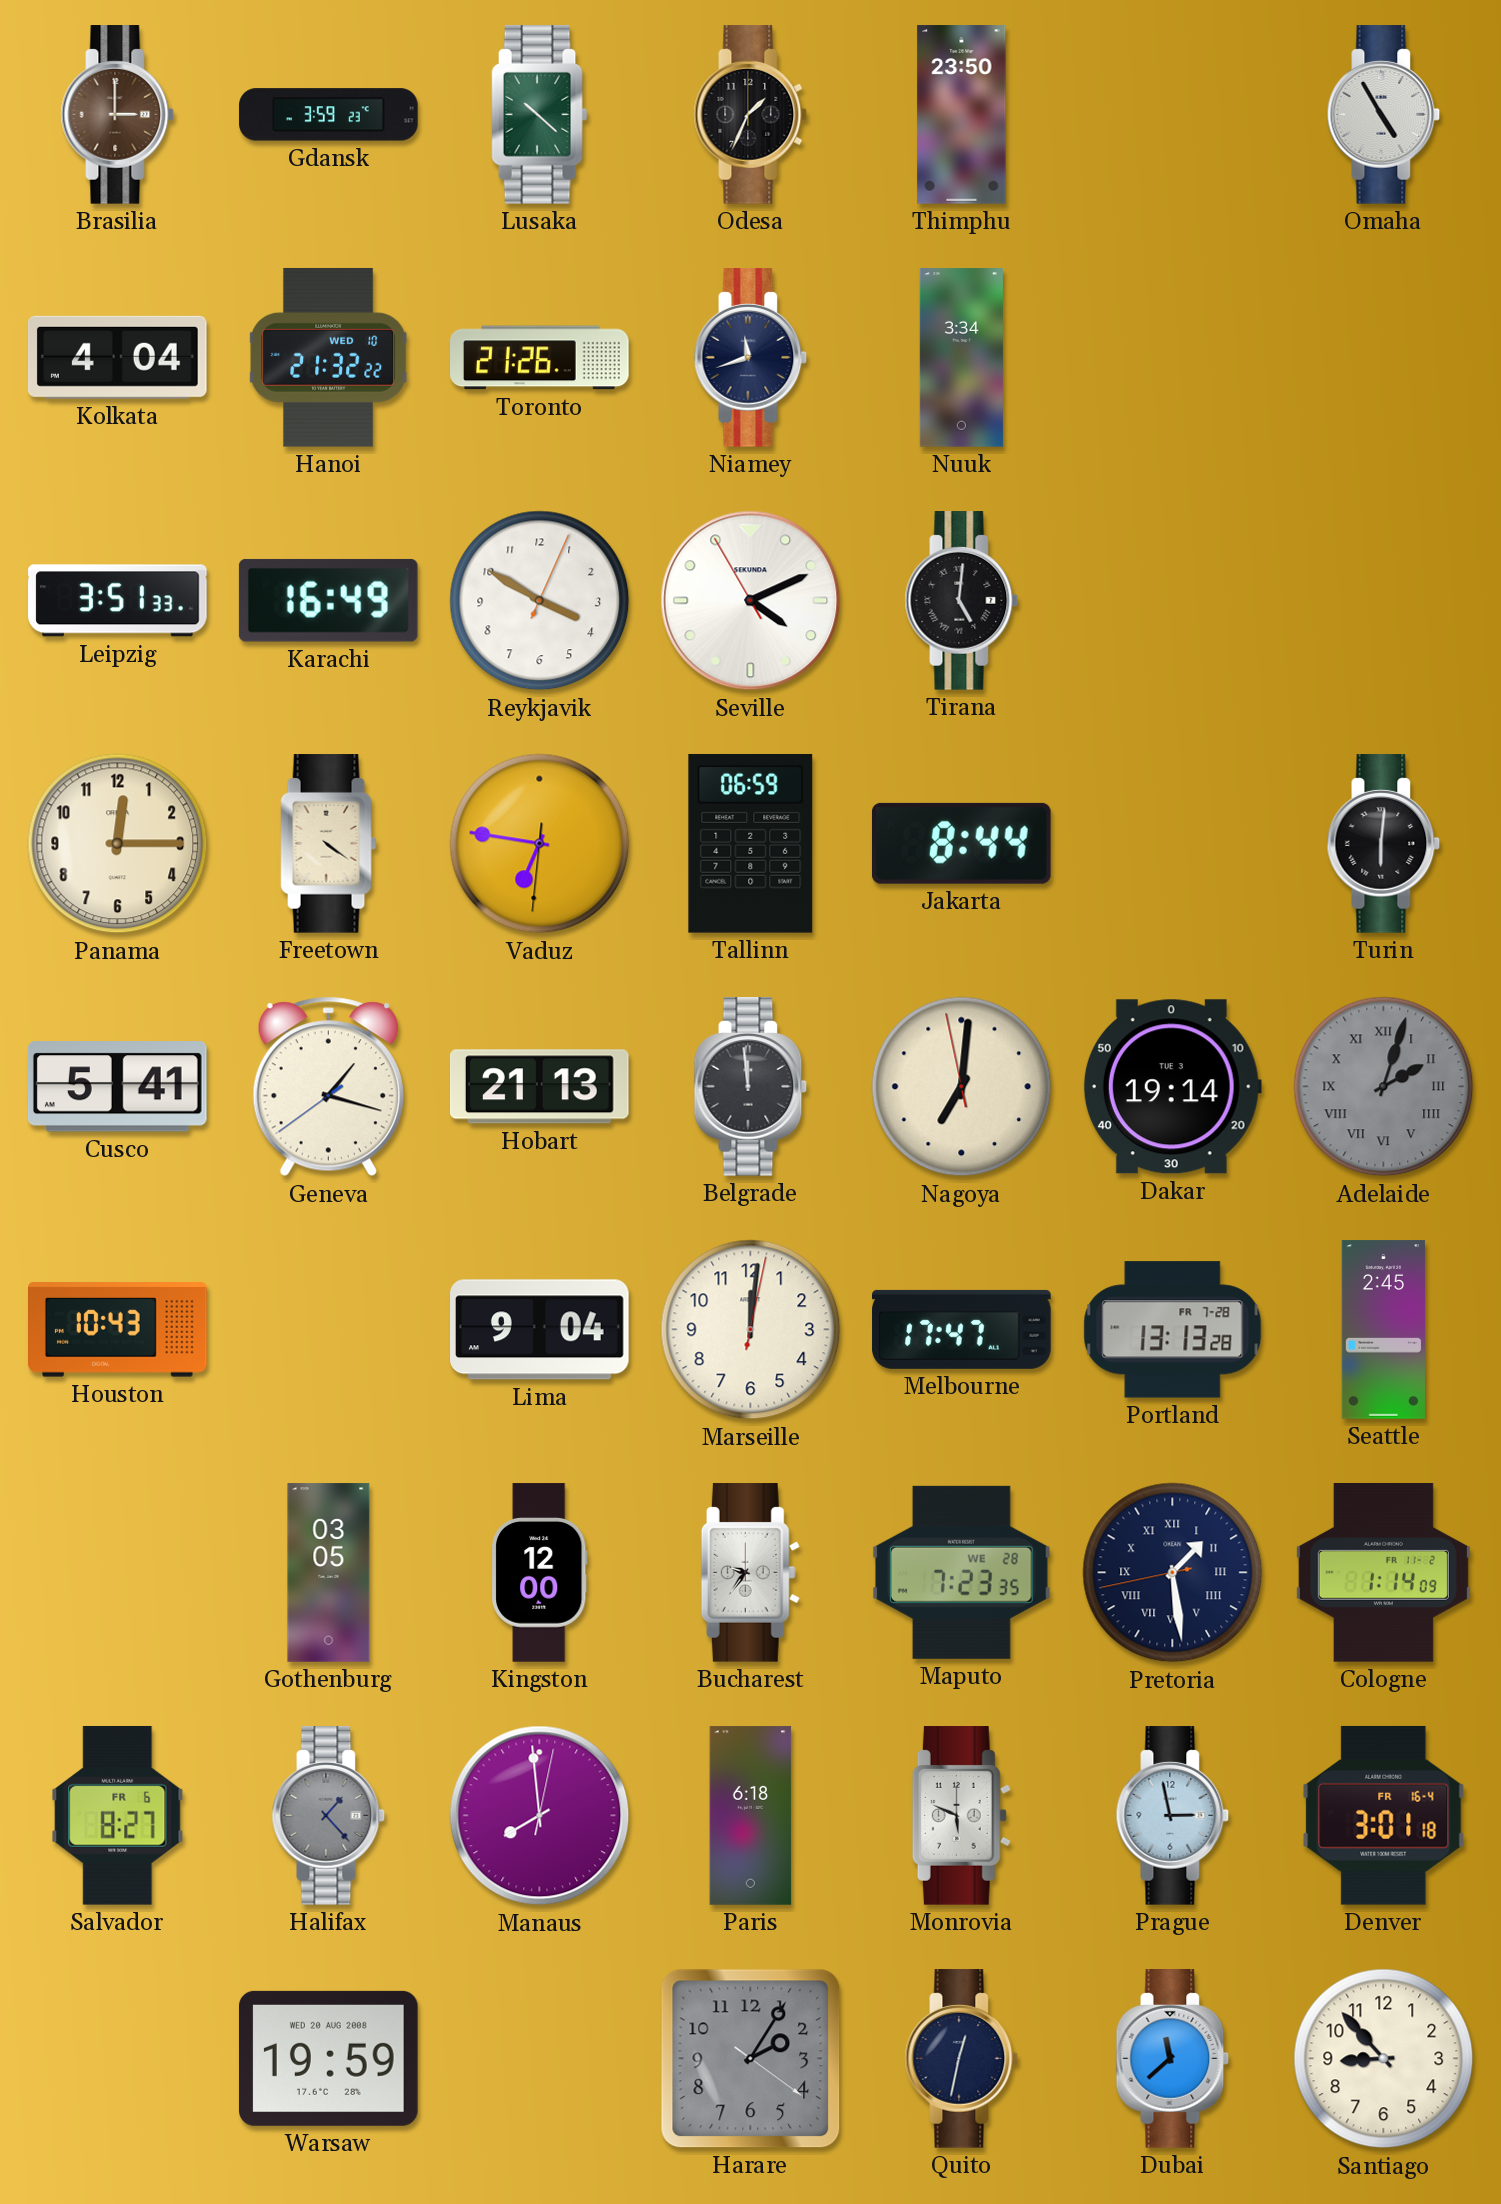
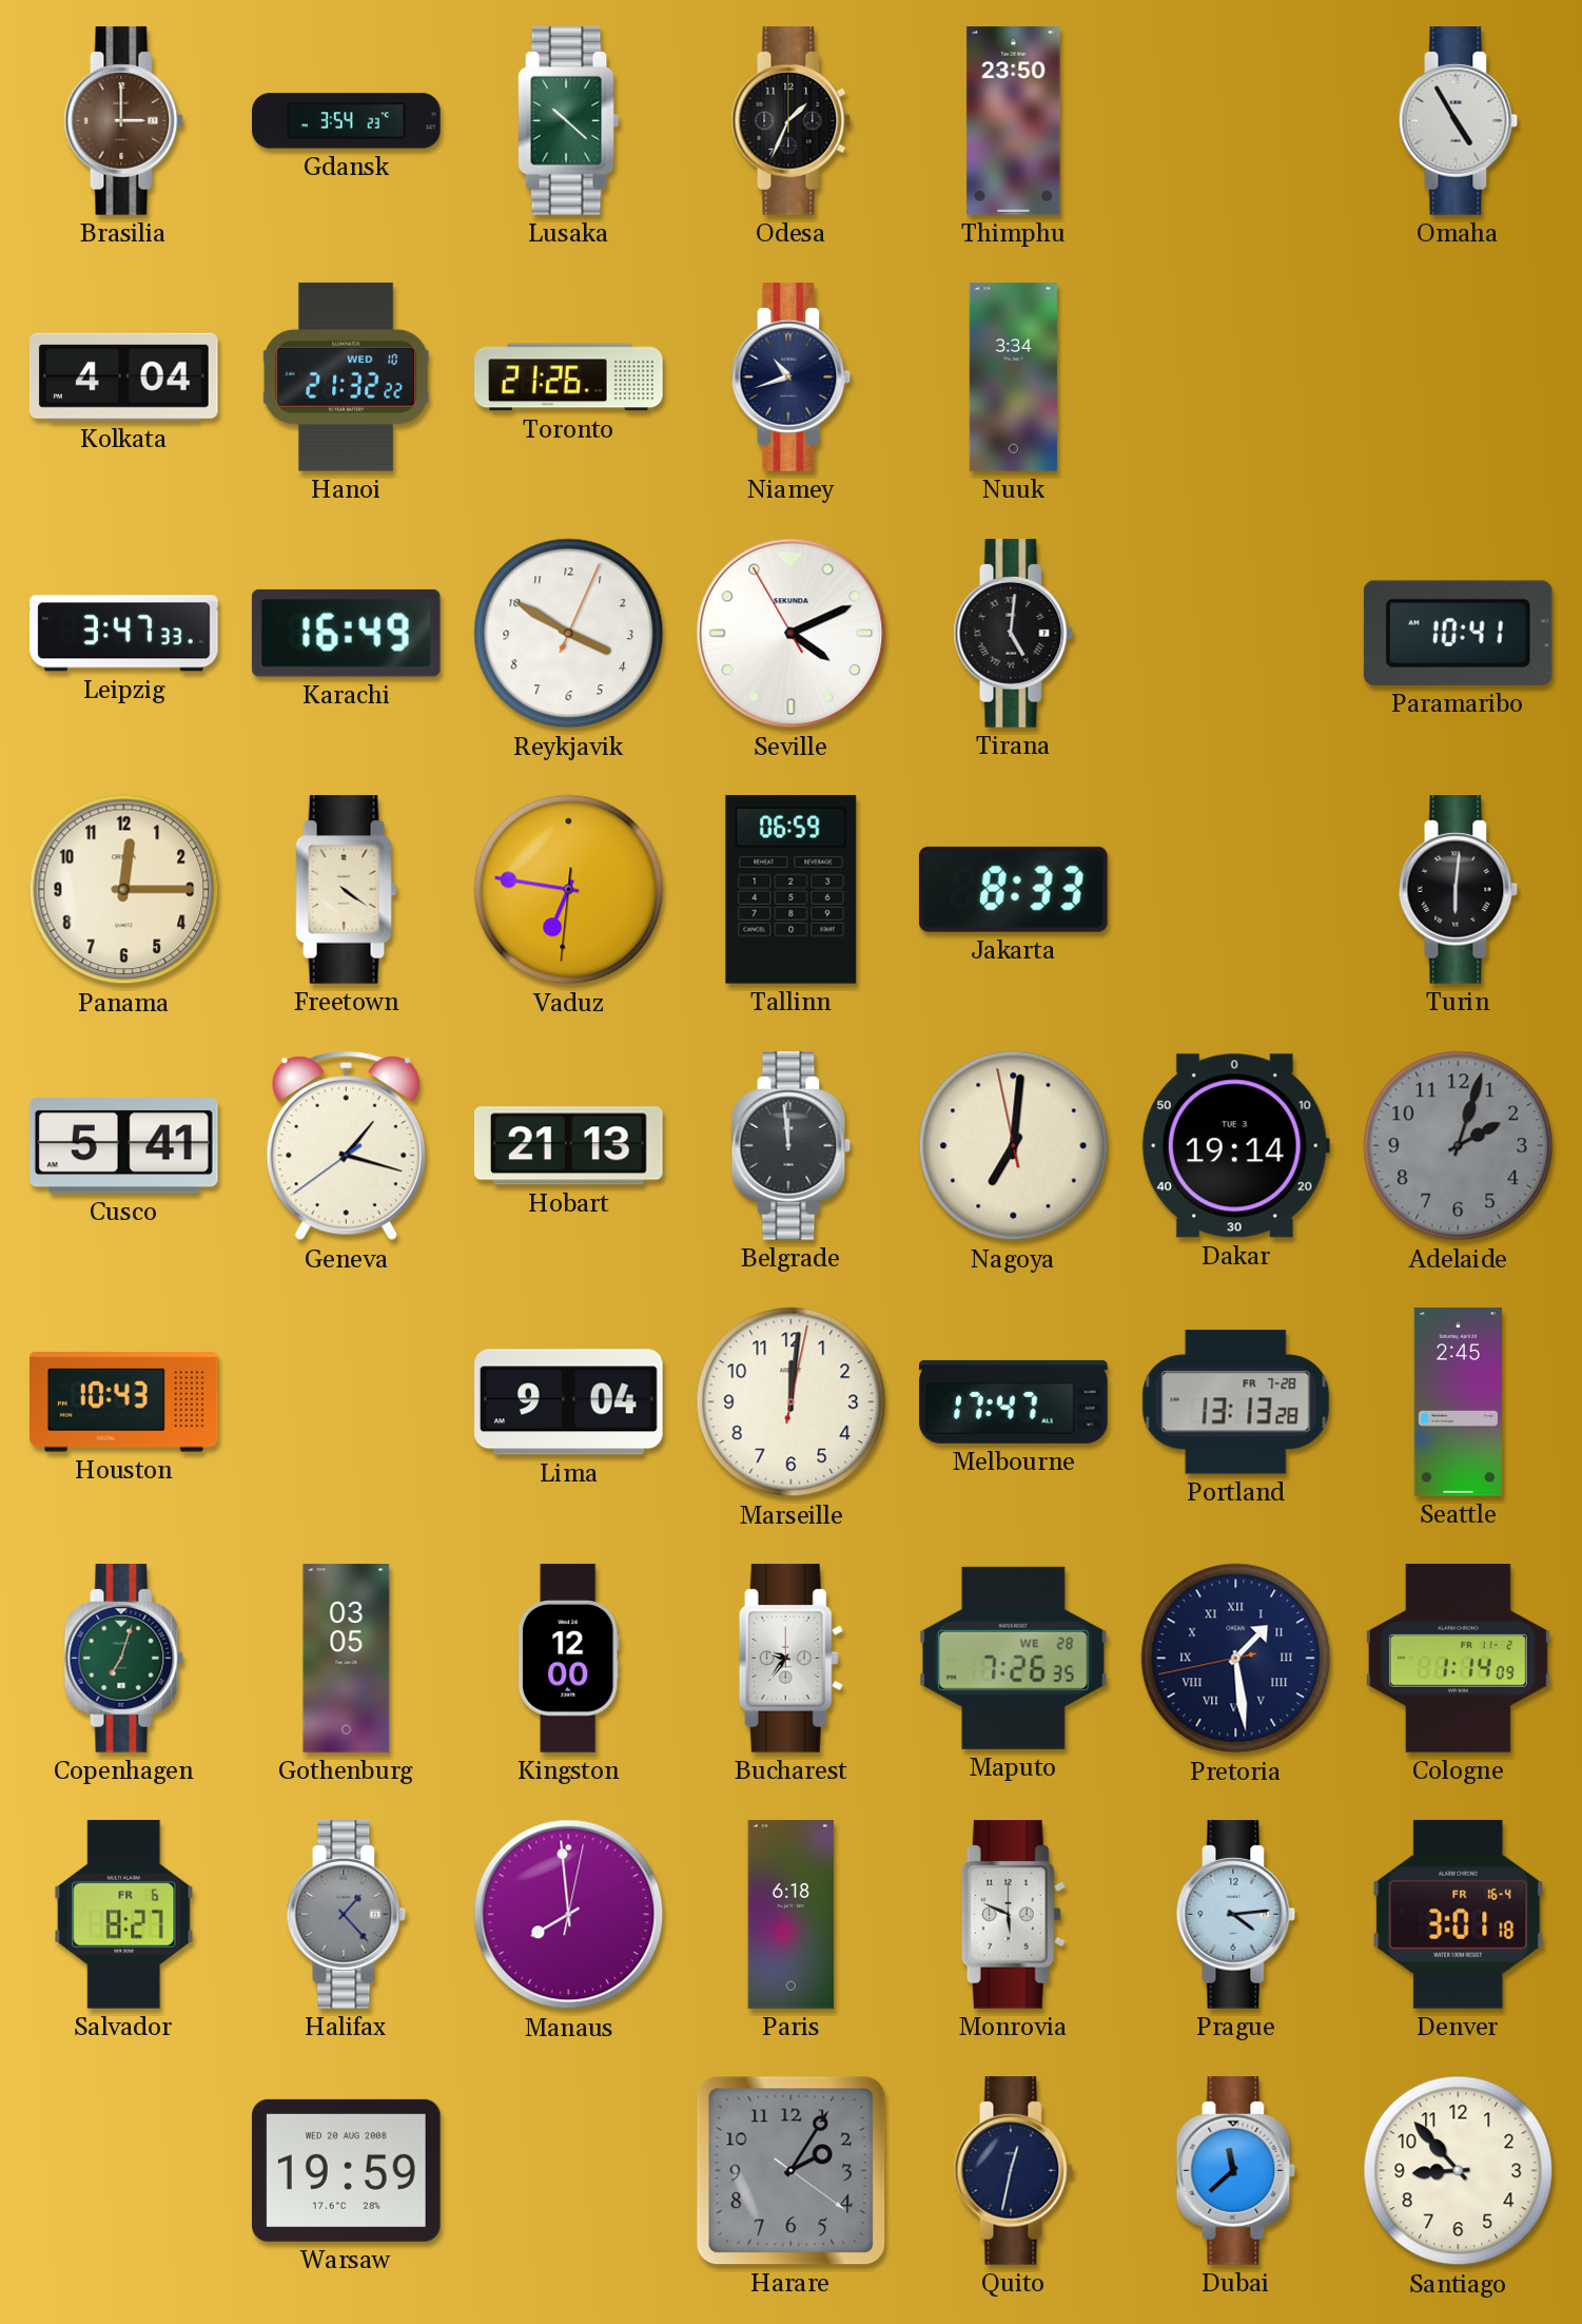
Gdansk: 3:59 -> 3:54 (347, 121)
Niamey: 11:42 -> 10:42 (792, 377)
Leipzig: 3:51 -> 3:47 (124, 634)
Paramaribo: none -> 10:41 (1458, 633)
Jakarta: 8:44 -> 8:33 (1013, 889)
Adelaide numerals: Roman -> Arabic (1459, 1146)
Copenhagen: none -> 7:03 (124, 1659)
Maputo: 7:23 -> 7:26 (1013, 1658)
Prague: 2:58 -> 4:14 (1236, 1915)
